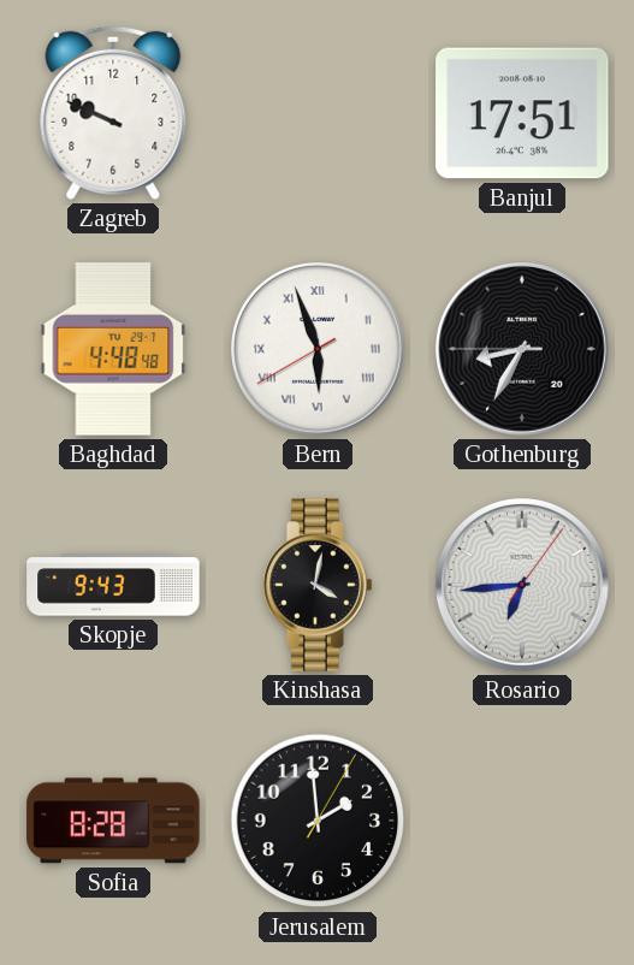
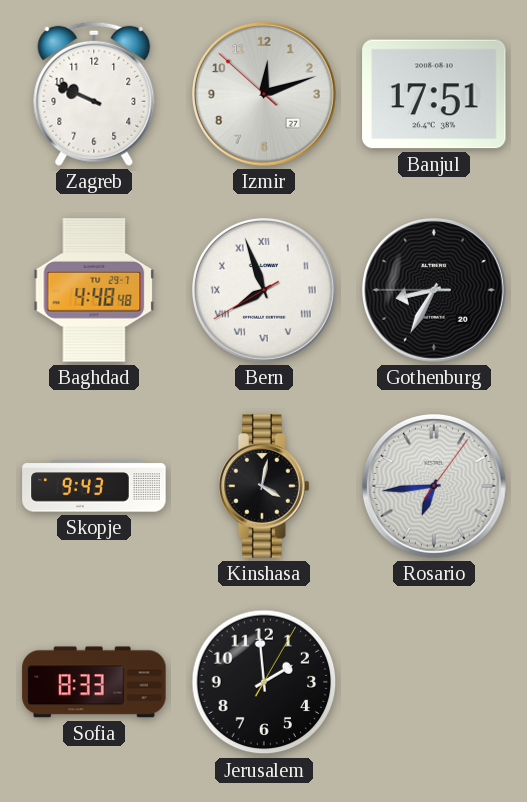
Izmir: none -> 12:11 (265, 95)
Bern: 5:56 -> 7:56 (265, 291)
Sofia: 8:28 -> 8:33 (94, 682)
